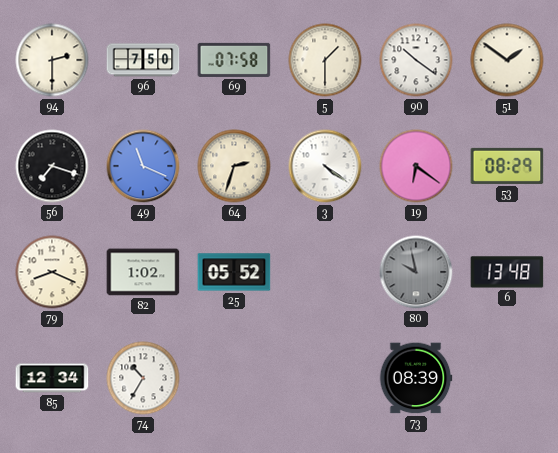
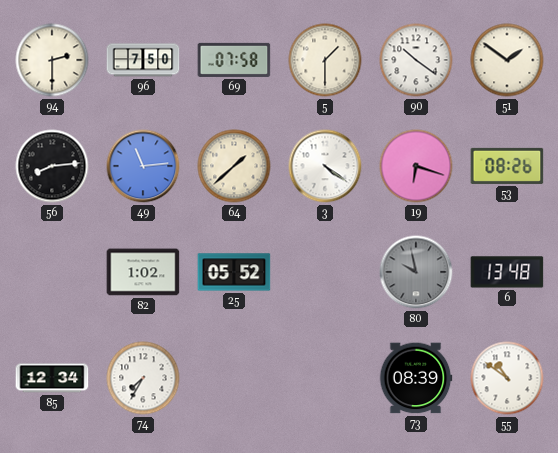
56: 7:18 -> 8:14 (52, 166)
49: 11:19 -> 11:14 (143, 166)
64: 2:33 -> 1:38 (234, 166)
19: 6:21 -> 6:18 (416, 166)
53: 08:29 -> 08:26 (507, 166)
79: 8:19 -> none (52, 272)
74: 10:35 -> 7:35 (143, 378)
55: none -> 10:51 (507, 378)
